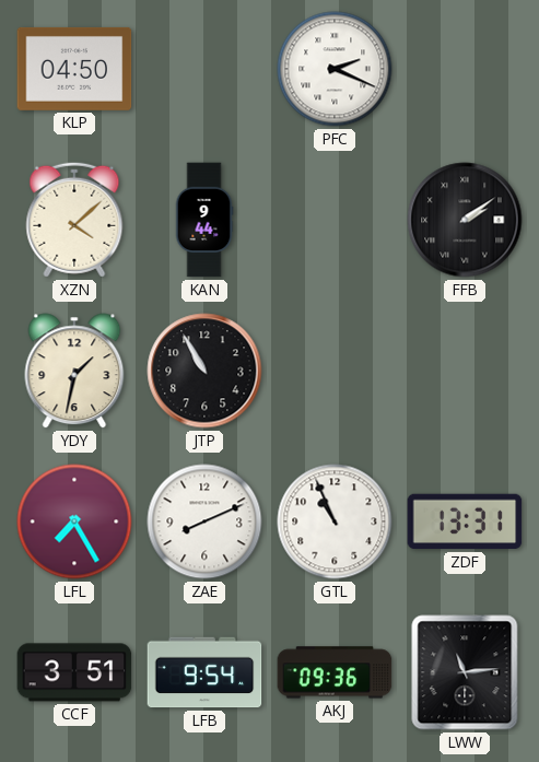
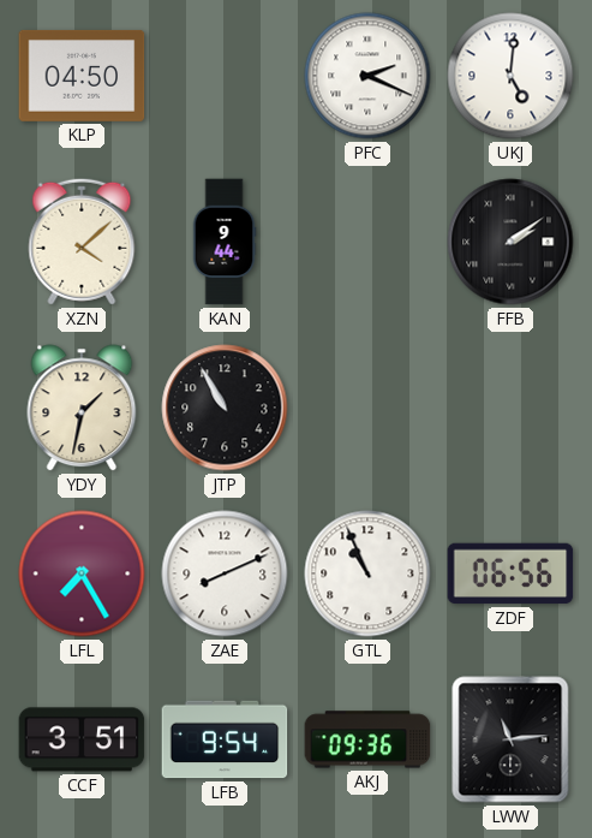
UKJ: none -> 5:01 (510, 76)
ZDF: 13:31 -> 06:56 (510, 573)
